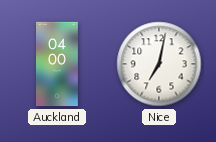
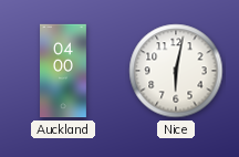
Nice: 7:02 -> 6:02 (176, 71)
